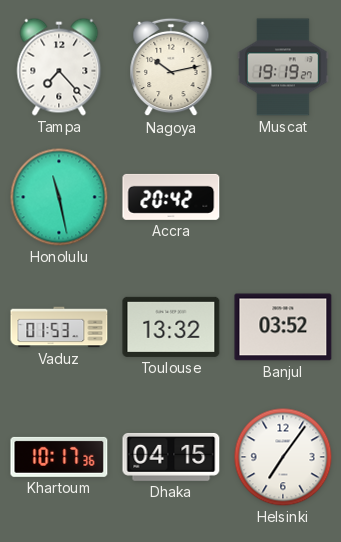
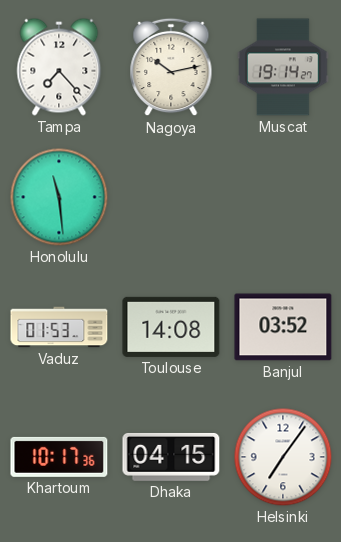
Muscat: 19:19 -> 19:14 (283, 67)
Honolulu: 11:28 -> 11:29 (59, 197)
Accra: 20:42 -> none (171, 197)
Toulouse: 13:32 -> 14:08 (171, 327)
